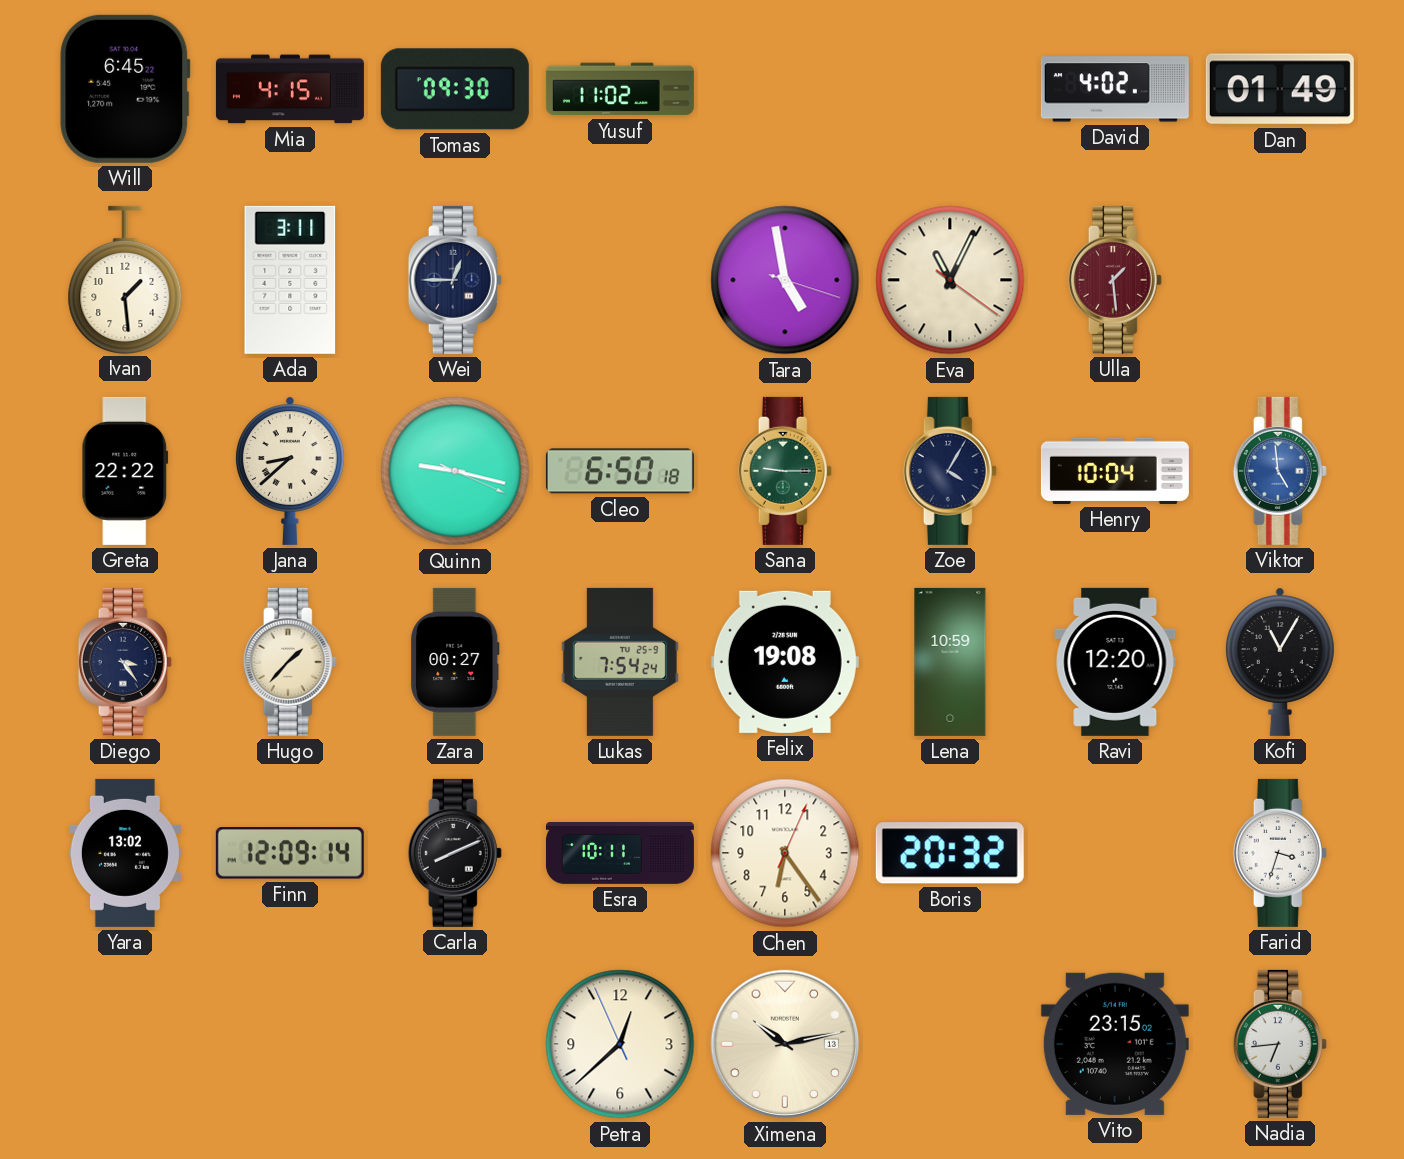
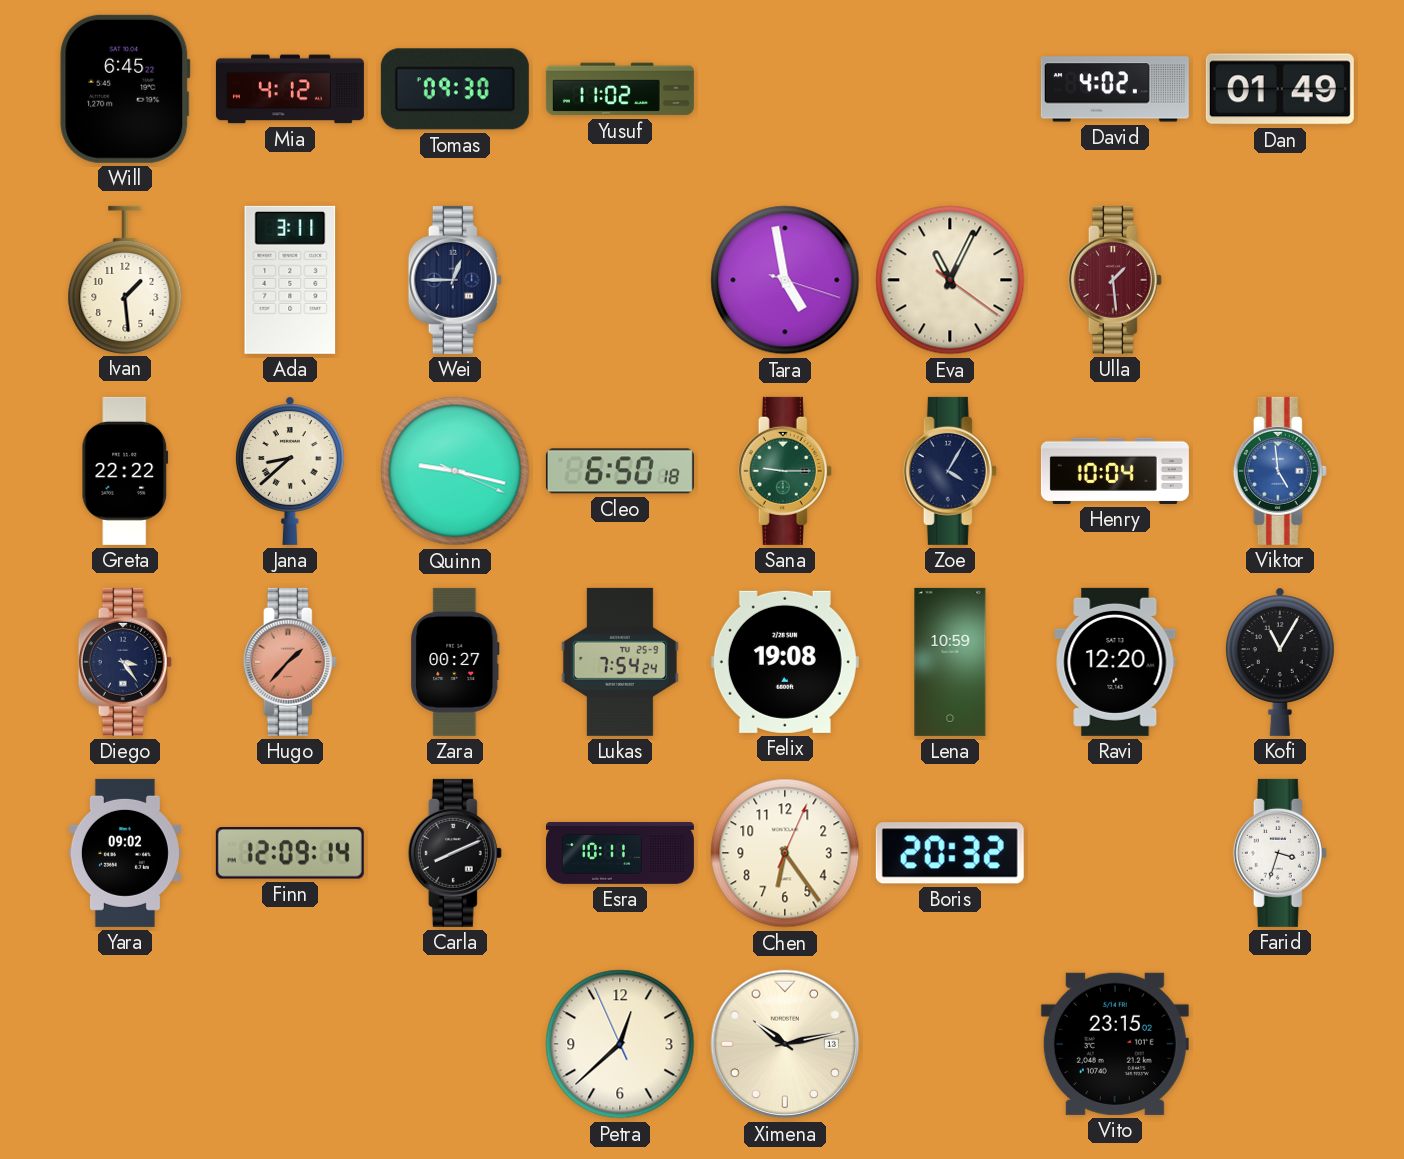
Mia: 4:15 -> 4:12 (290, 89)
Hugo dial: cream -> salmon (290, 662)
Yara: 13:02 -> 09:02 (125, 853)
Nadia: 6:44 -> none (1280, 1044)
